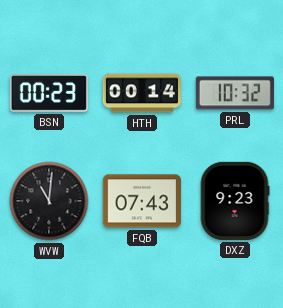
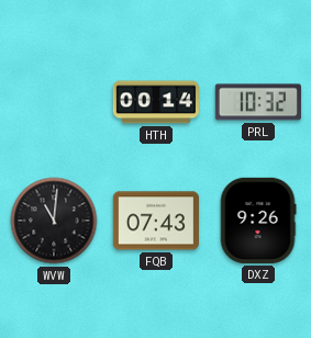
BSN: 00:23 -> none (49, 93)
DXZ: 9:23 -> 9:26 (258, 221)
